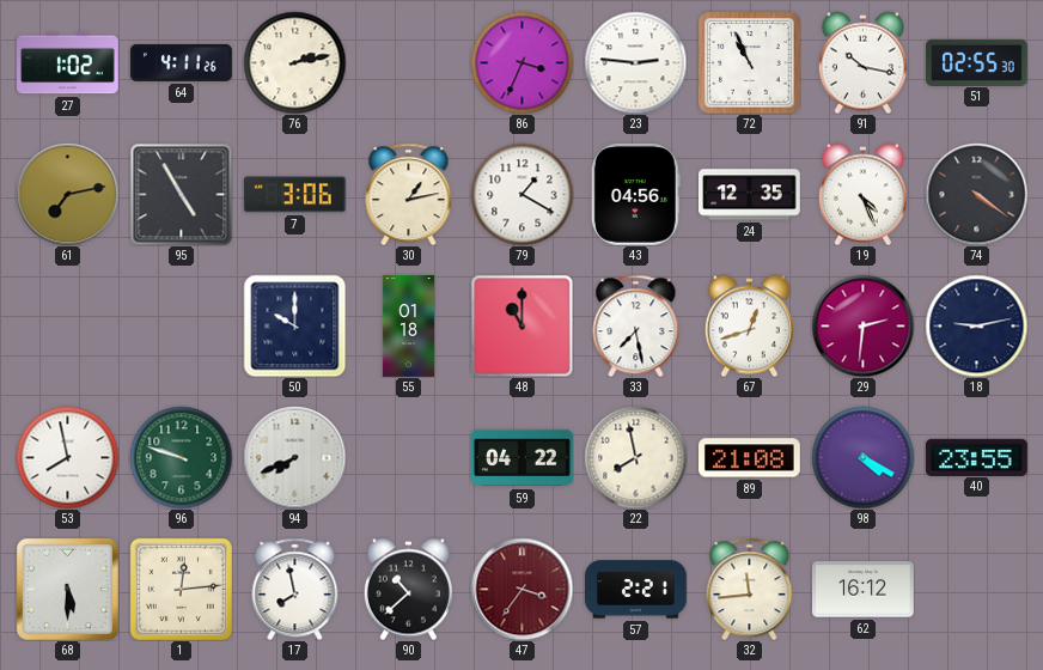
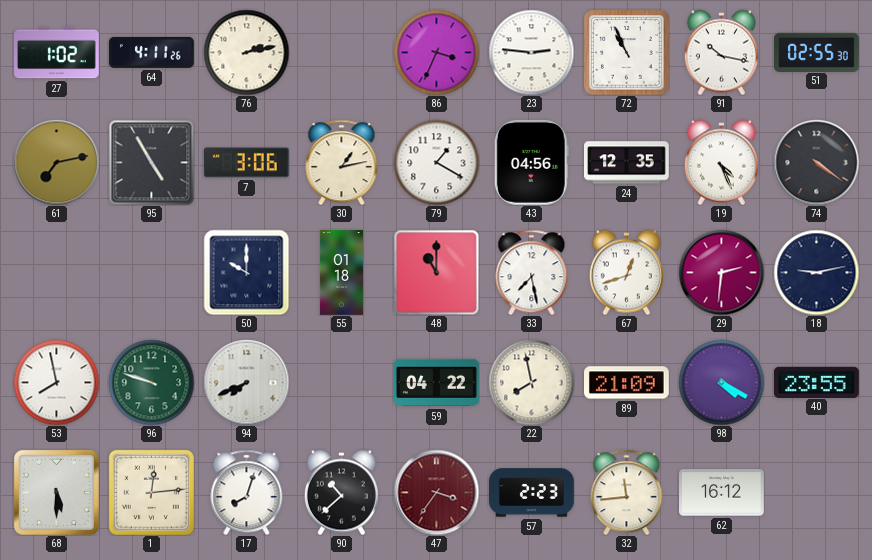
89: 21:08 -> 21:09 (627, 383)
17: 7:58 -> 8:03 (247, 492)
57: 2:21 -> 2:23 (532, 493)
